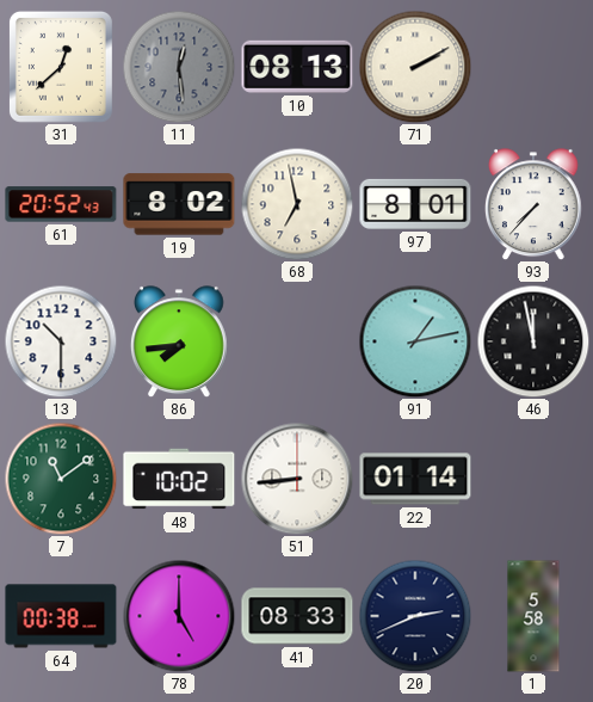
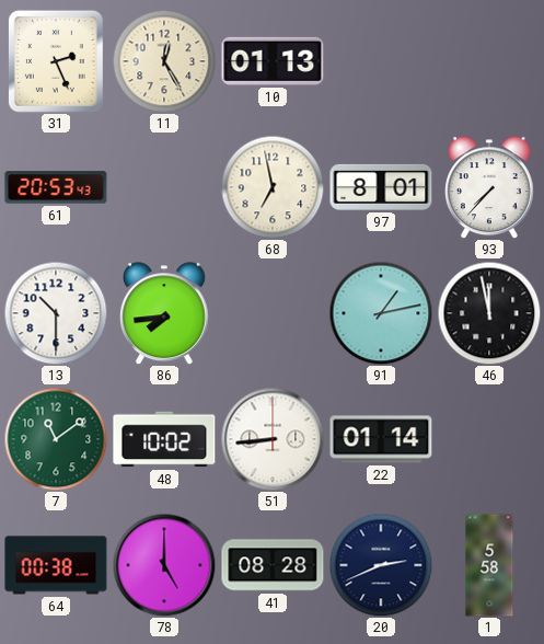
31: 12:38 -> 2:26 (56, 61)
11: 12:29 -> 12:25 (164, 61)
11 dial: grey -> cream (164, 61)
10: 08:13 -> 01:13 (273, 61)
71: 2:10 -> none (415, 67)
61: 20:52 -> 20:53 (56, 187)
19: 8:02 -> none (179, 204)
41: 08:33 -> 08:28 (273, 565)
